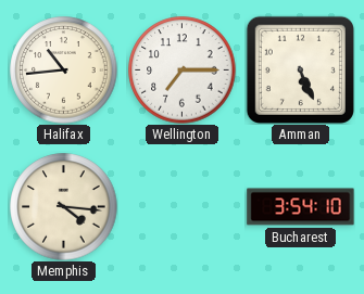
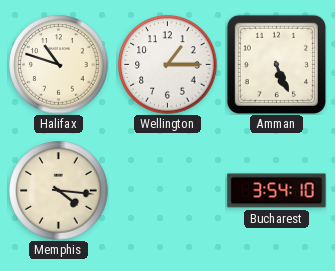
Halifax: 10:44 -> 10:48 (59, 65)
Wellington: 7:15 -> 1:15 (168, 65)
